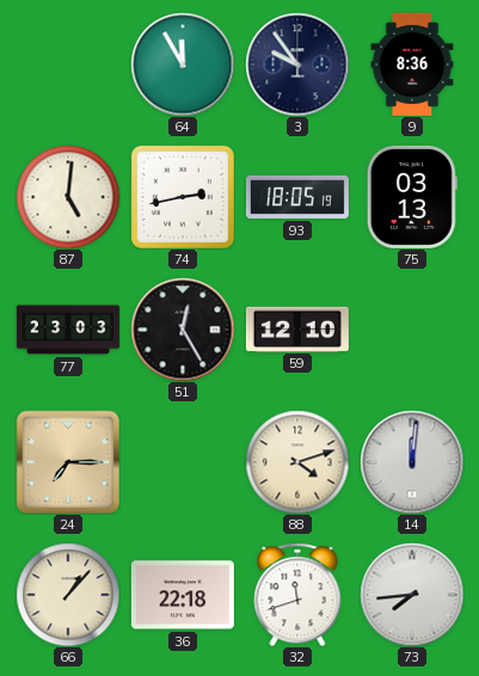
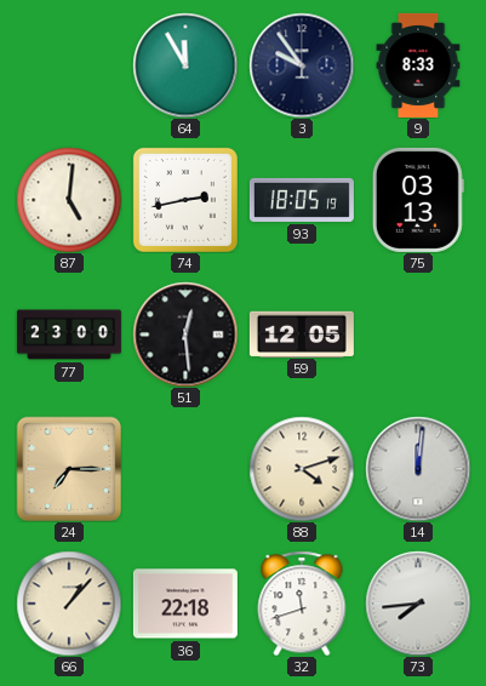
9: 8:36 -> 8:33 (418, 65)
77: 23:03 -> 23:00 (69, 335)
51: 12:25 -> 12:29 (185, 335)
59: 12:10 -> 12:05 (302, 333)
